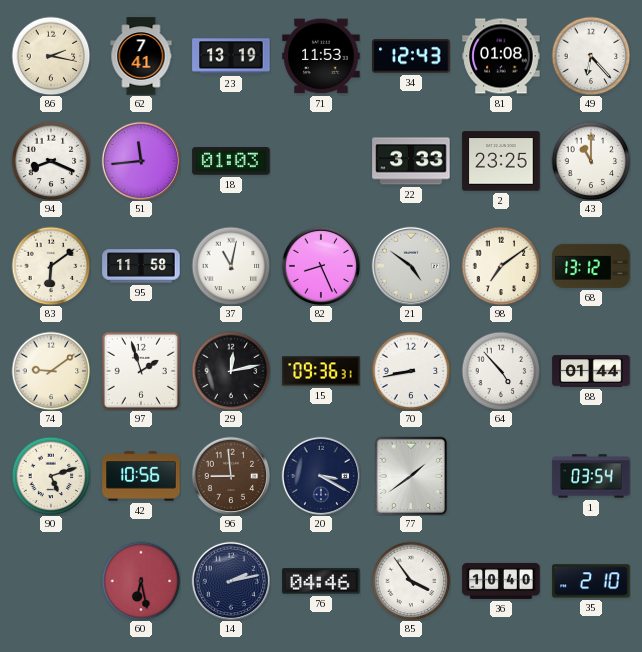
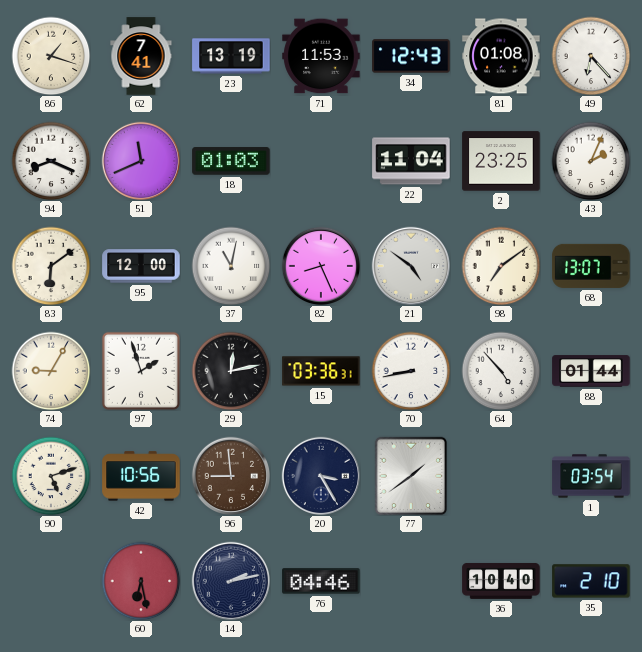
86: 2:17 -> 1:18 (51, 56)
51: 11:44 -> 11:41 (140, 160)
22: 3:33 -> 11:04 (411, 161)
43: 11:00 -> 2:04 (591, 161)
95: 11:58 -> 12:00 (141, 266)
68: 13:12 -> 13:07 (591, 266)
74: 9:09 -> 9:05 (51, 371)
15: 09:36 -> 03:36 (321, 371)
20: 3:20 -> 3:25 (320, 475)
85: 3:54 -> none (411, 581)
